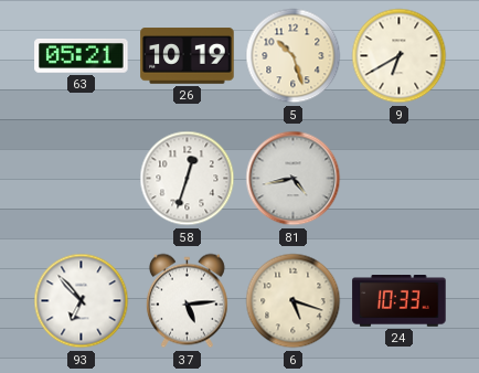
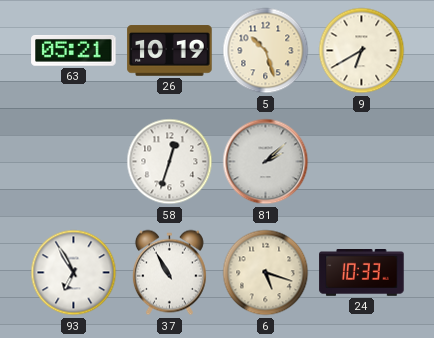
81: 4:43 -> 2:08 (266, 162)
93: 6:53 -> 6:55 (74, 273)
37: 5:14 -> 10:55 (169, 273)
